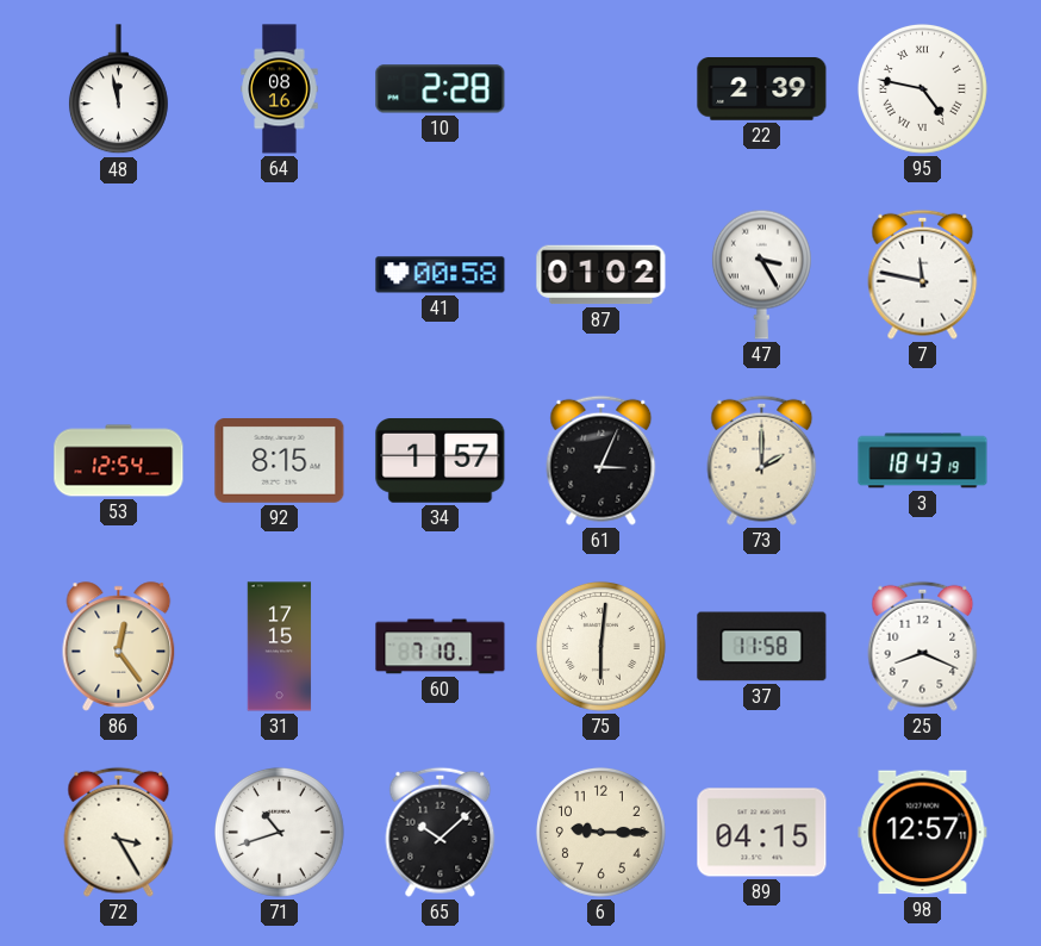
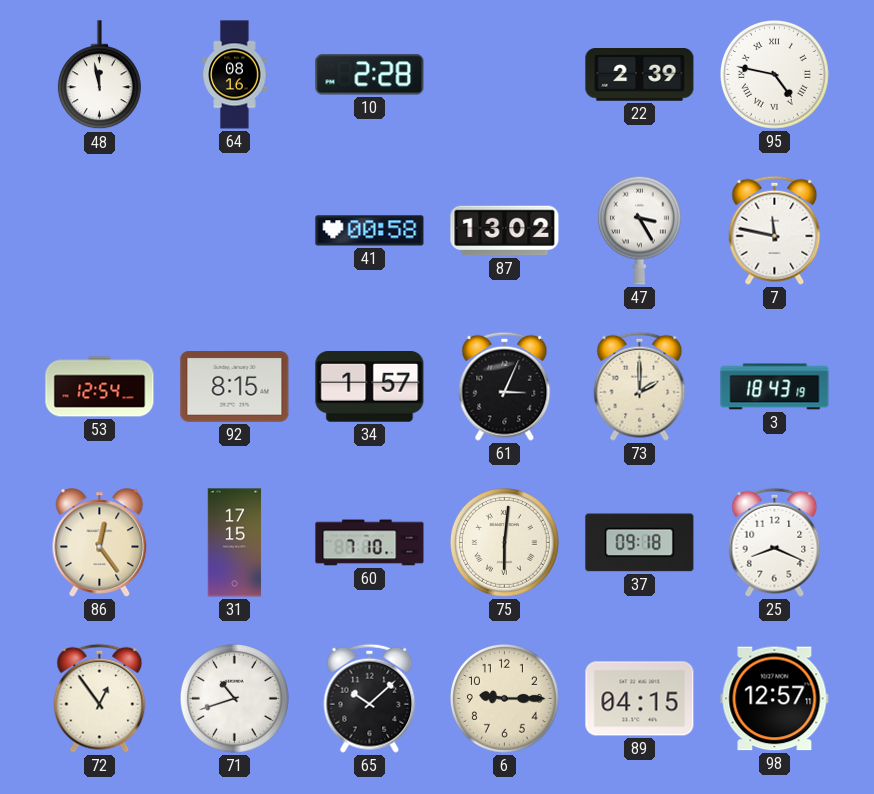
87: 01:02 -> 13:02 (505, 231)
37: 11:58 -> 09:18 (640, 543)
72: 3:25 -> 12:54 (100, 698)
